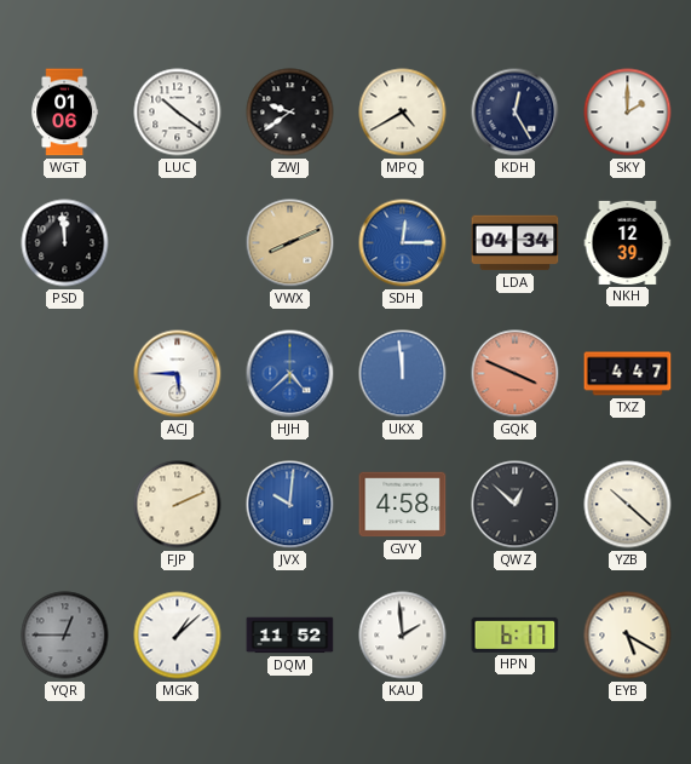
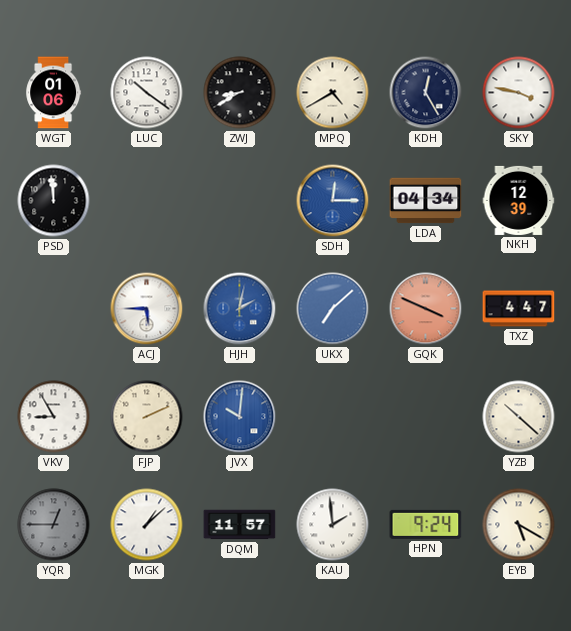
ZWJ: 9:39 -> 8:40 (240, 93)
SKY: 2:00 -> 3:47 (519, 93)
VWX: 8:11 -> none (290, 243)
HJH: 4:38 -> 2:02 (240, 309)
UKX: 11:59 -> 7:08 (333, 309)
VKV: none -> 8:55 (54, 417)
GVY: 4:58 -> none (403, 505)
QWZ: 12:52 -> none (516, 505)
DQM: 11:52 -> 11:57 (240, 525)
HPN: 6:17 -> 9:24 (426, 524)
